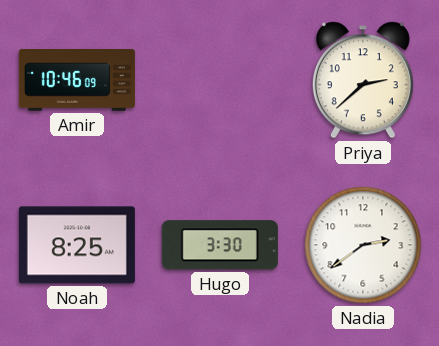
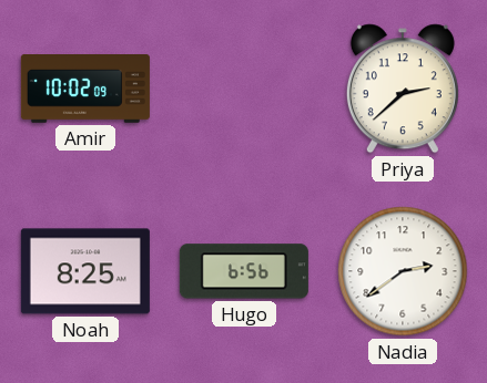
Amir: 10:46 -> 10:02 (85, 89)
Hugo: 3:30 -> 6:56 (244, 271)
